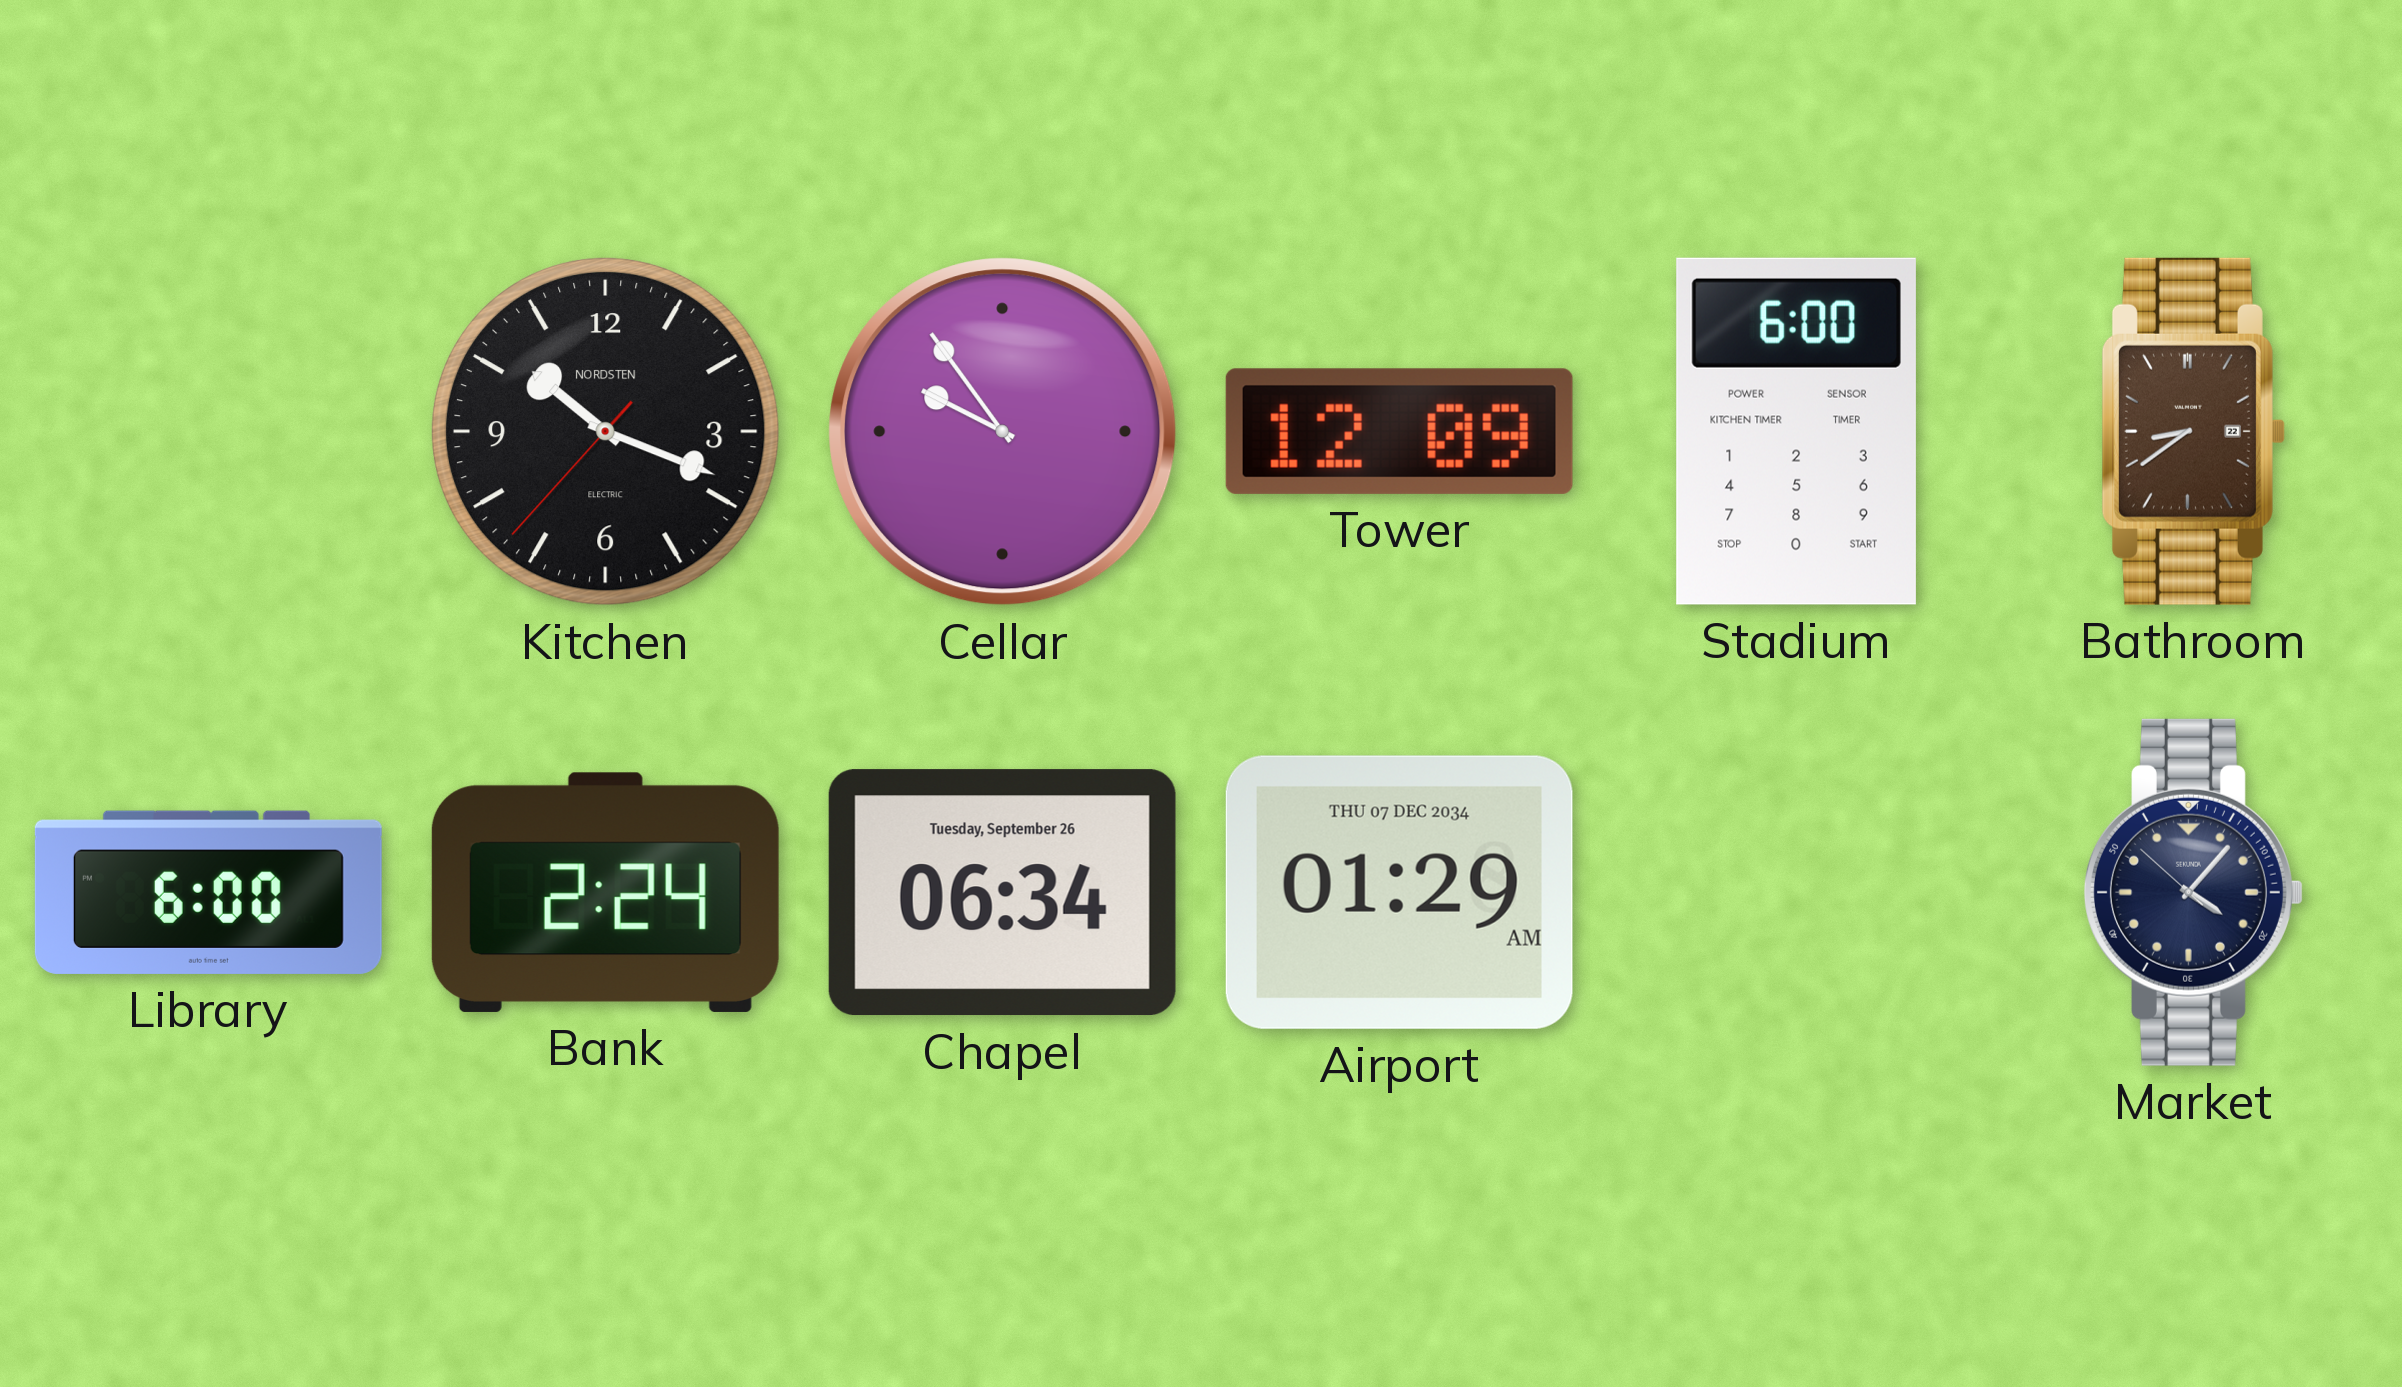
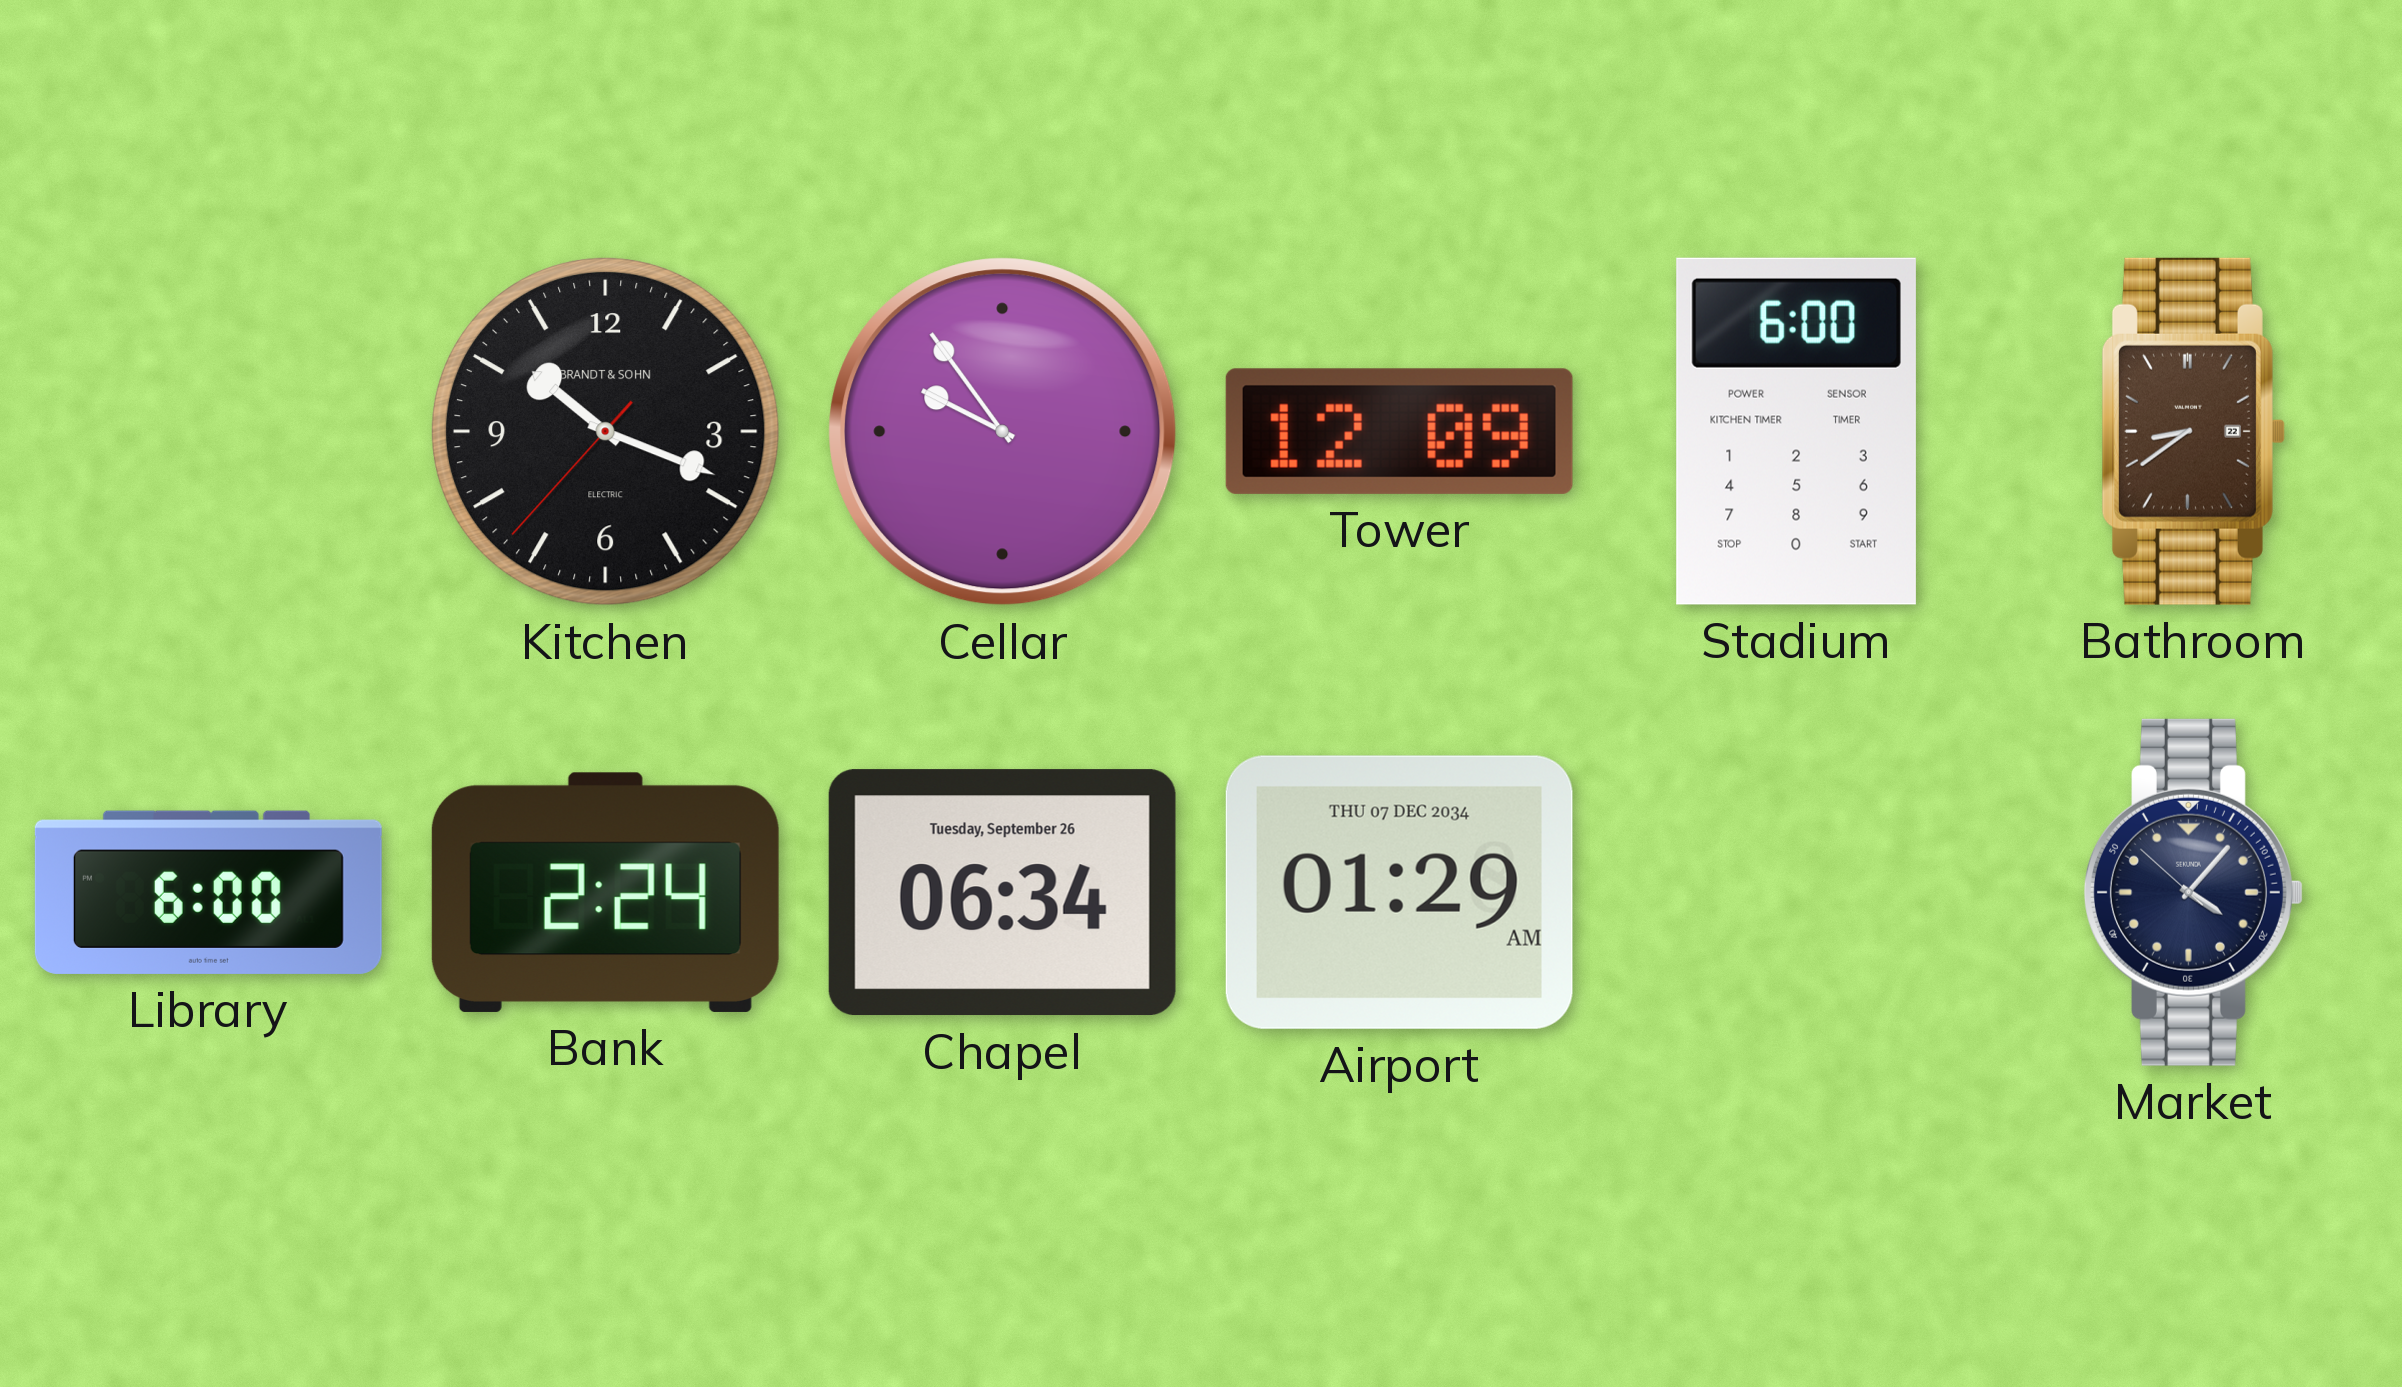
Kitchen brand: NORDSTEN -> BRANDT & SOHN (605, 431)
